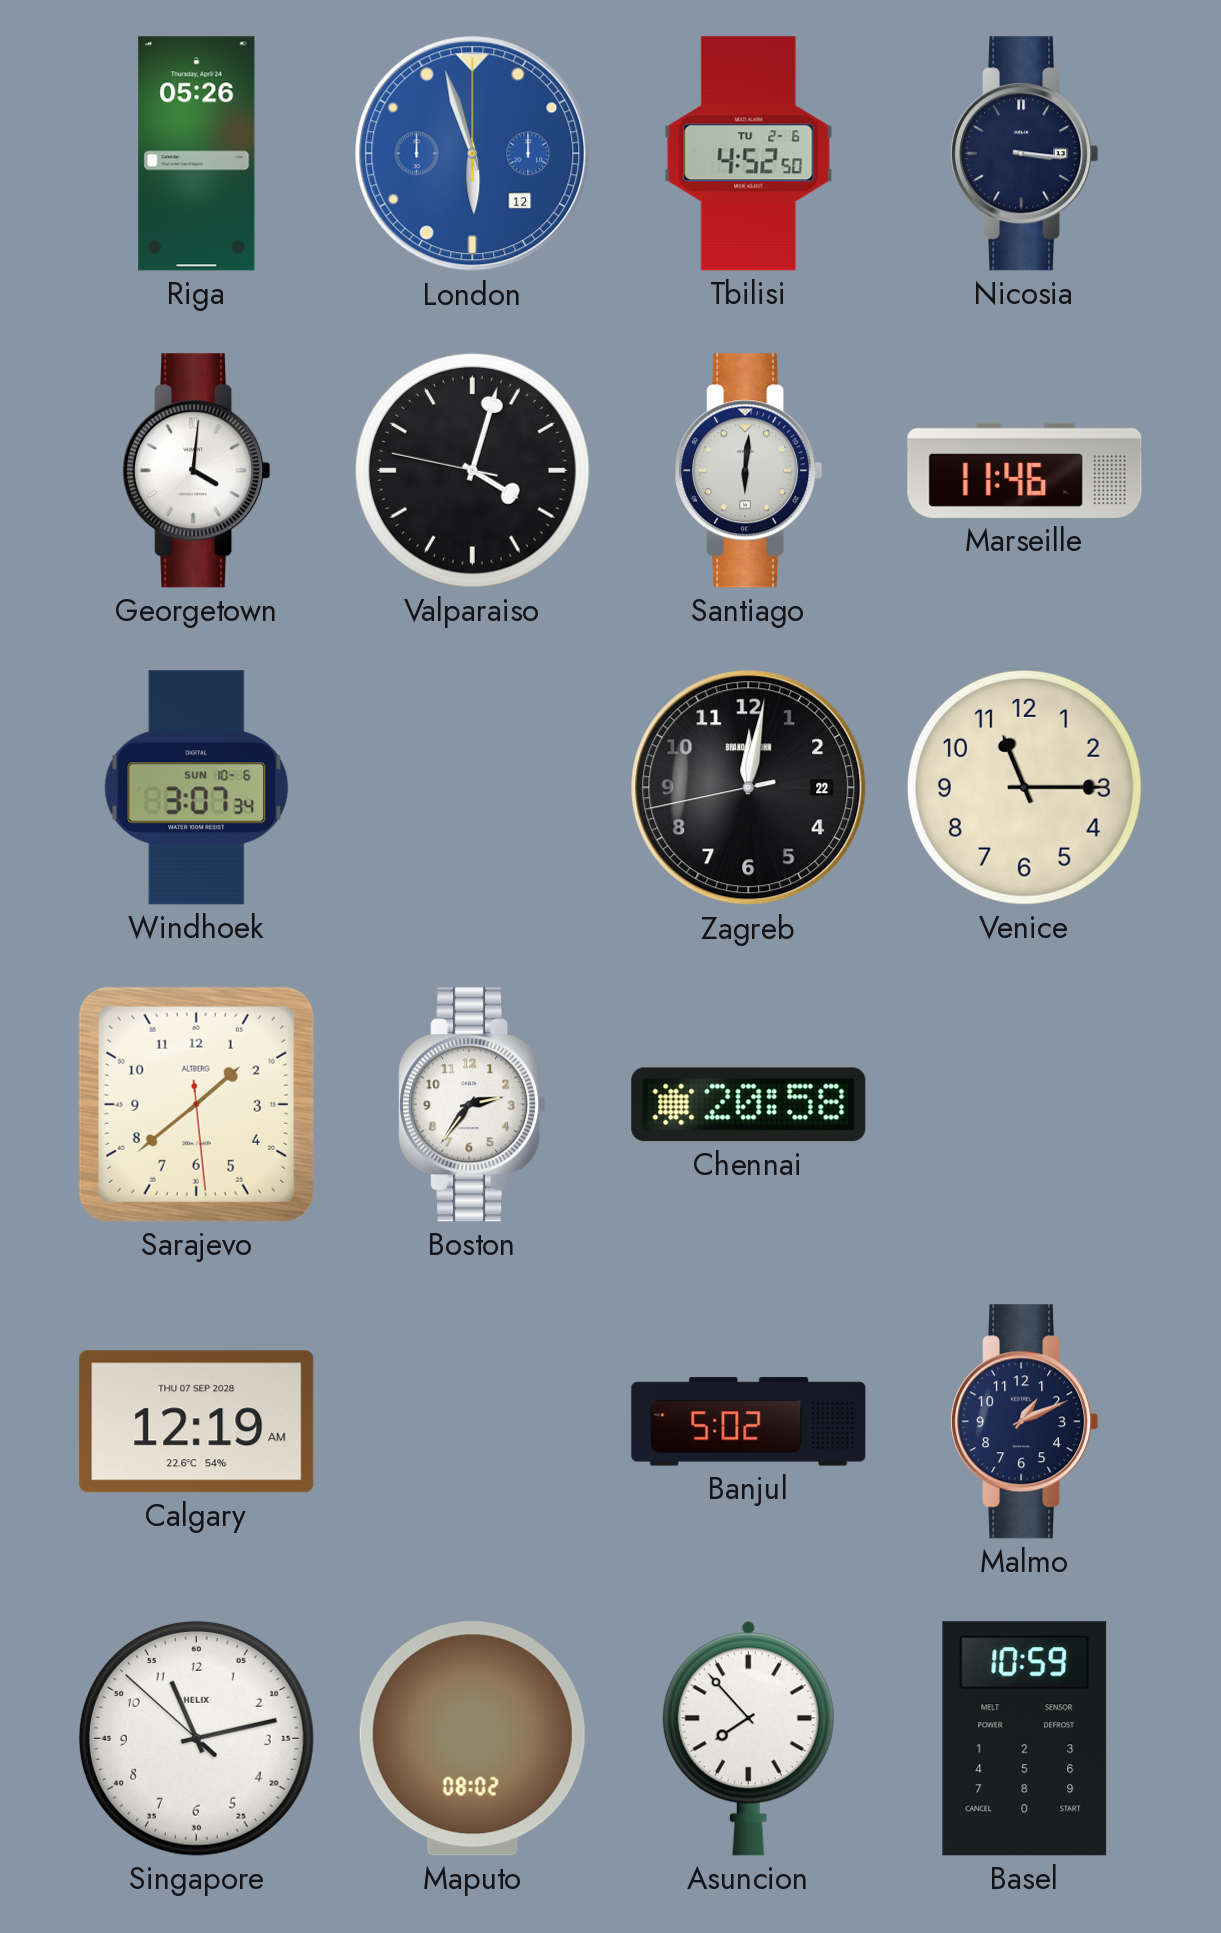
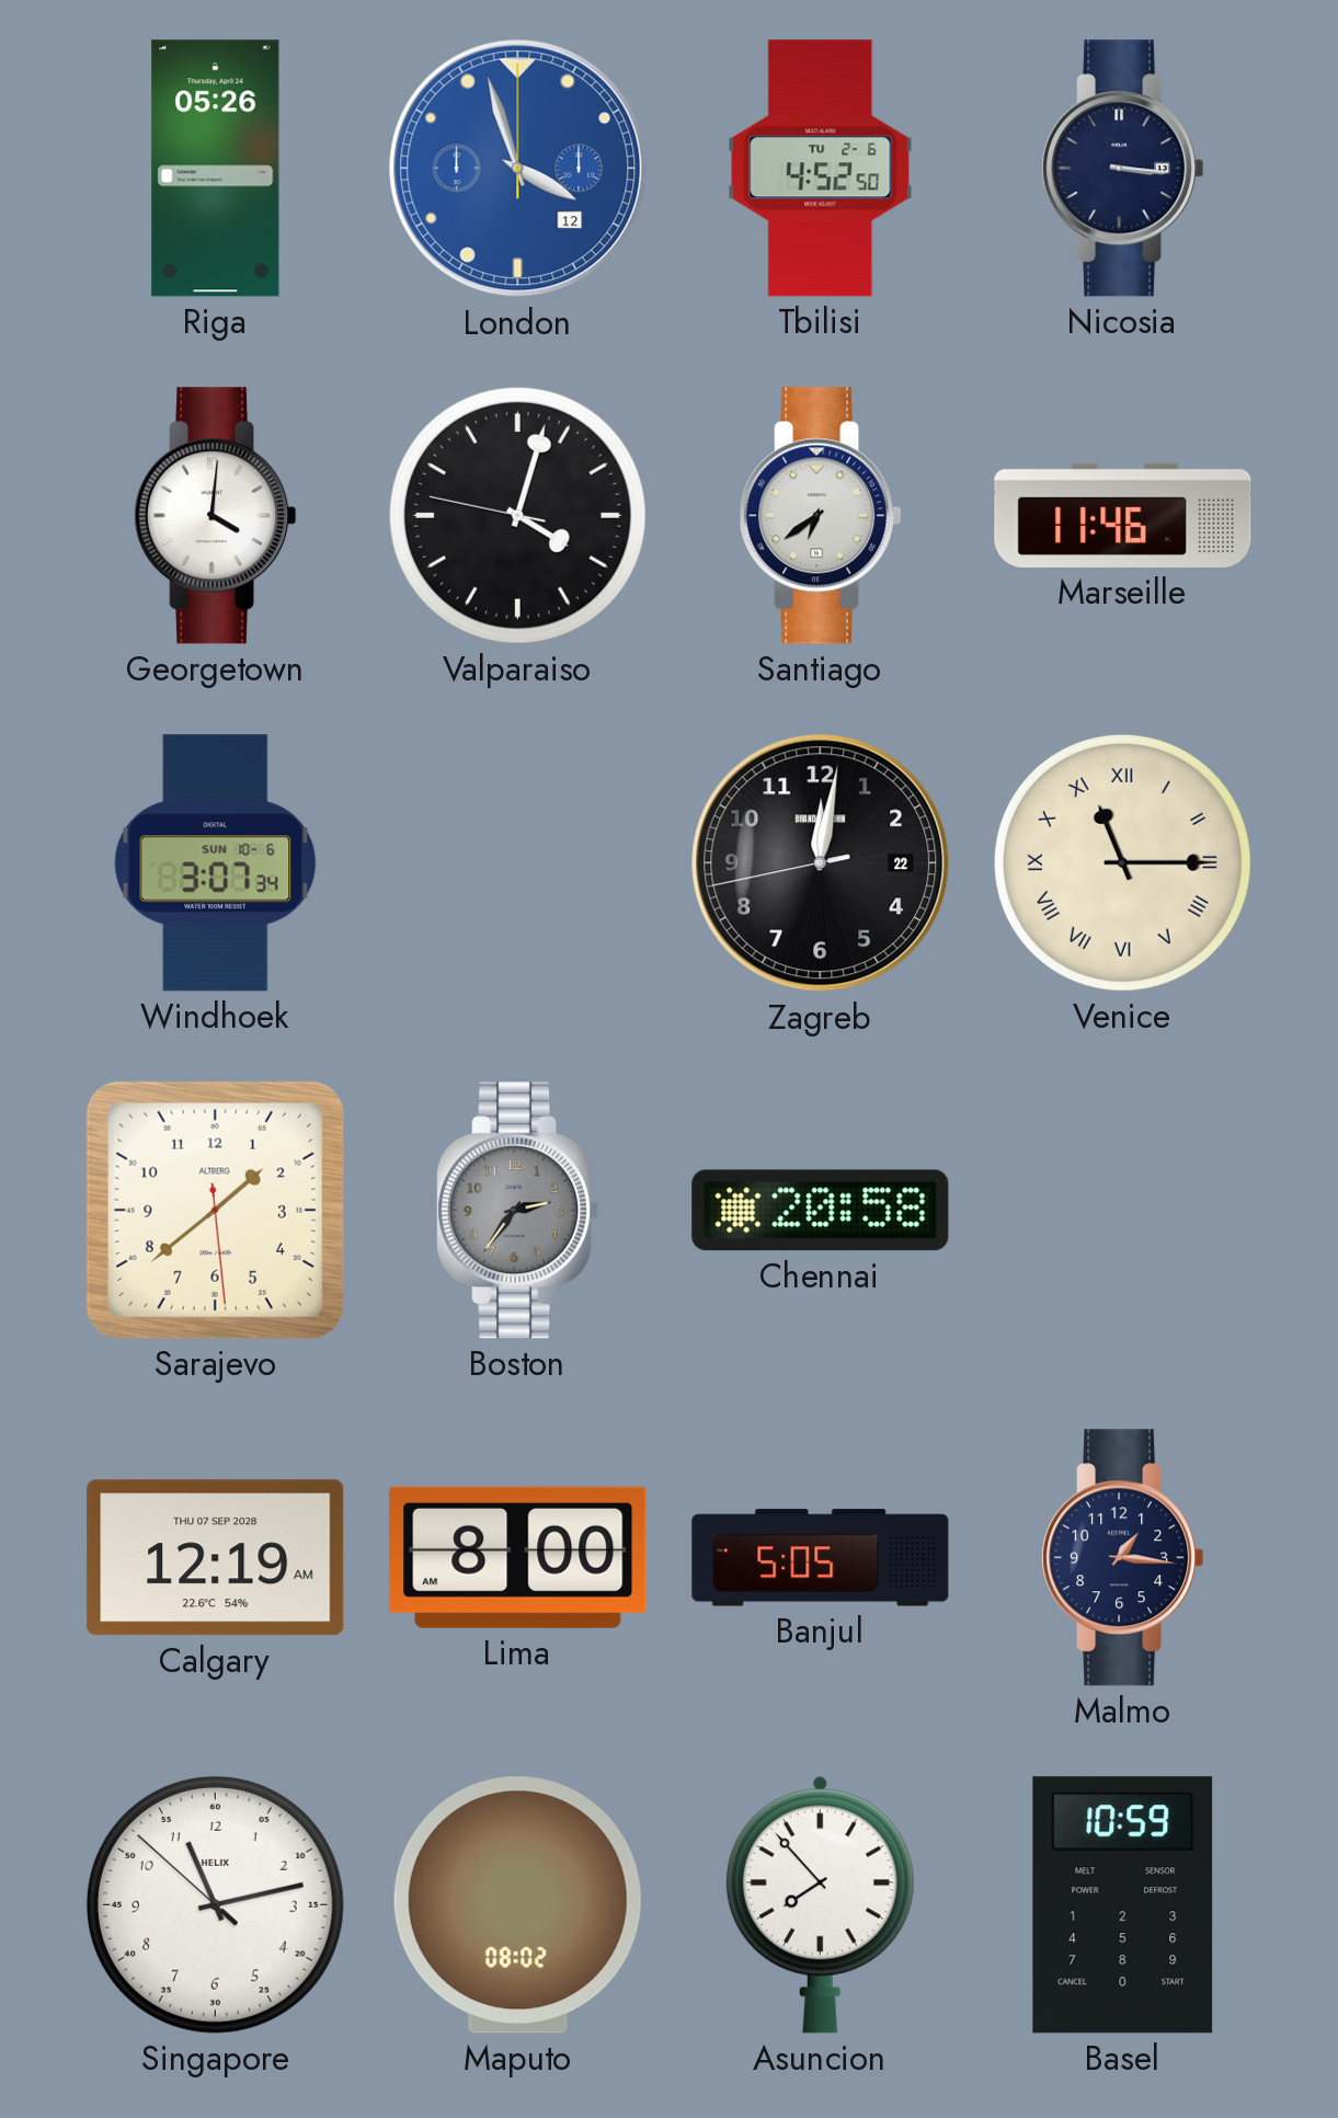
London: 5:57 -> 3:57 (518, 169)
Santiago: 6:01 -> 6:39 (821, 516)
Venice numerals: Arabic -> Roman (1122, 862)
Boston dial: white -> grey (518, 1211)
Lima: none -> 8:00 (518, 1557)
Banjul: 5:02 -> 5:05 (821, 1558)
Malmo: 1:11 -> 1:16 (1123, 1558)
